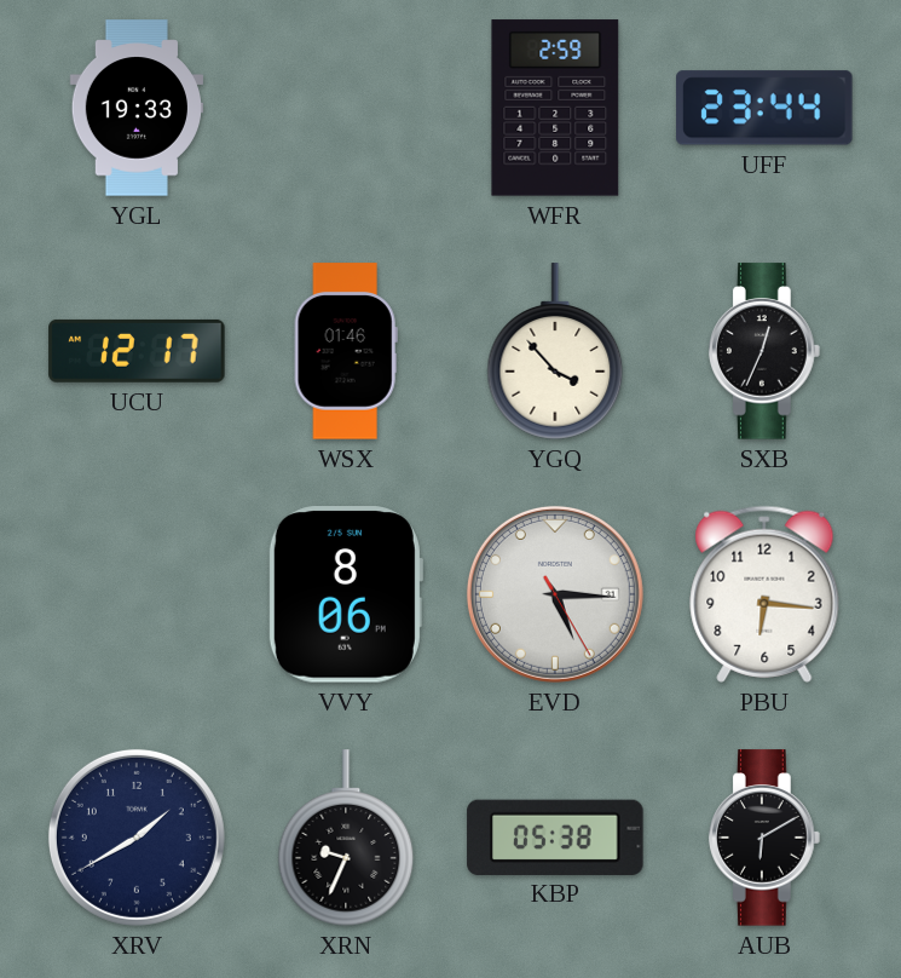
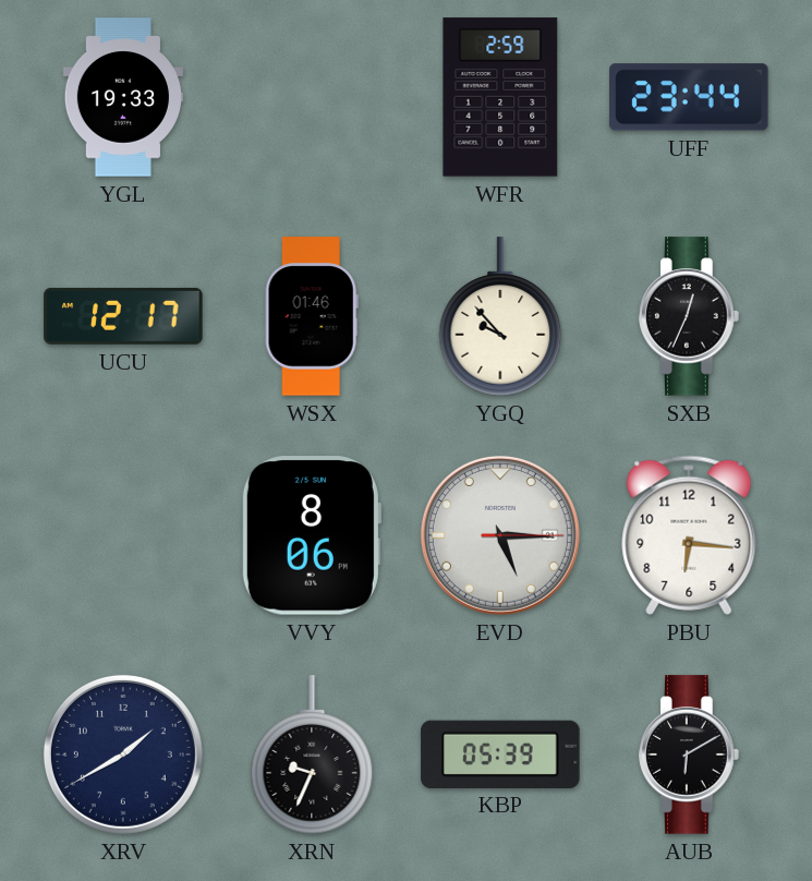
YGQ: 3:53 -> 9:53 (500, 316)
EVD: 5:15:25 -> 5:15:15 (500, 535)
KBP: 05:38 -> 05:39 (500, 753)
